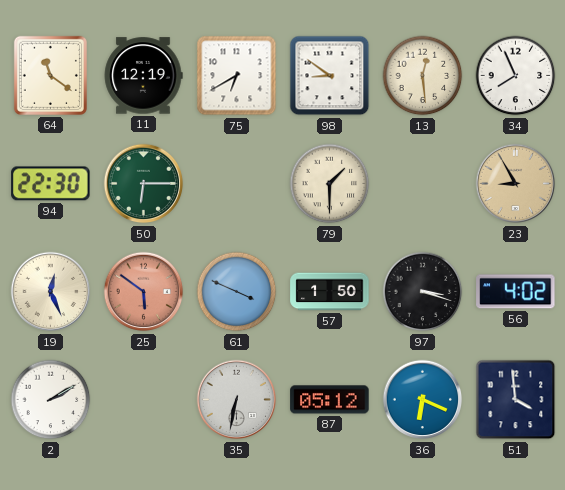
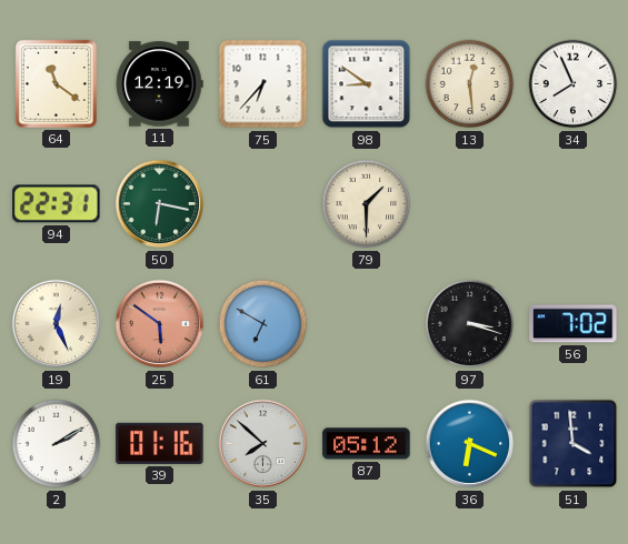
75: 6:40 -> 6:37 (263, 84)
94: 22:30 -> 22:31 (57, 204)
50: 6:15 -> 6:17 (160, 204)
23: 8:55 -> none (516, 184)
61: 3:49 -> 6:50 (263, 324)
57: 1:50 -> none (330, 292)
56: 4:02 -> 7:02 (574, 324)
39: none -> 01:16 (160, 443)
35: 6:32 -> 7:52 (263, 444)
